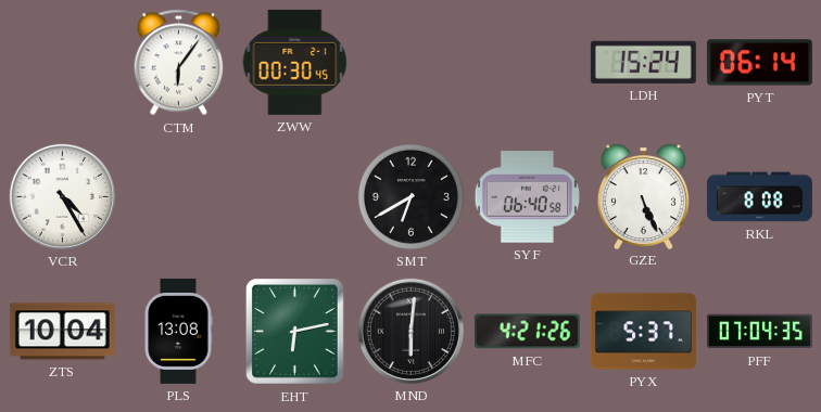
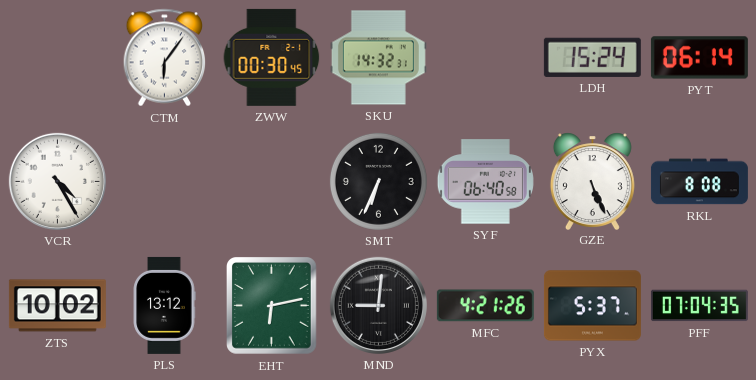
SKU: none -> 14:32 (378, 58)
SMT: 6:40 -> 6:34 (378, 181)
ZTS: 10:04 -> 10:02 (57, 306)
PLS: 13:08 -> 13:12 (164, 305)
MND: 6:01 -> 9:01 (378, 305)
